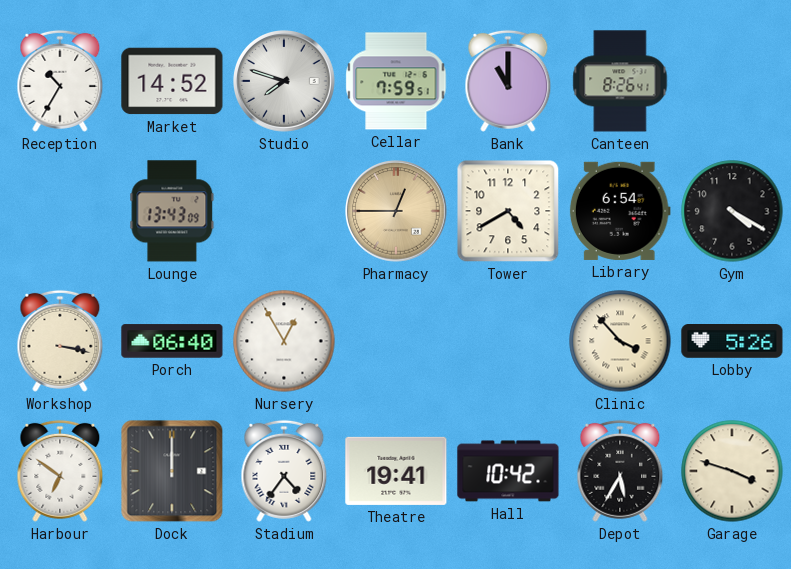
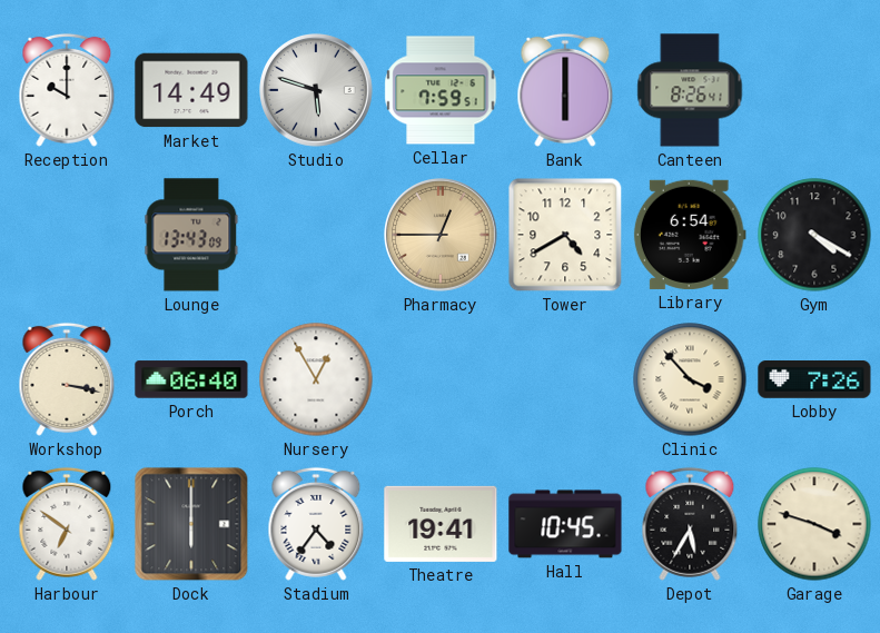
Reception: 10:35 -> 10:00 (67, 90)
Market: 14:52 -> 14:49 (191, 90)
Studio: 7:48 -> 5:48 (316, 90)
Bank: 11:00 -> 6:00 (565, 90)
Lobby: 5:26 -> 7:26 (814, 380)
Dock: 12:00 -> 6:00 (191, 524)
Hall: 10:42 -> 10:45 (565, 524)
